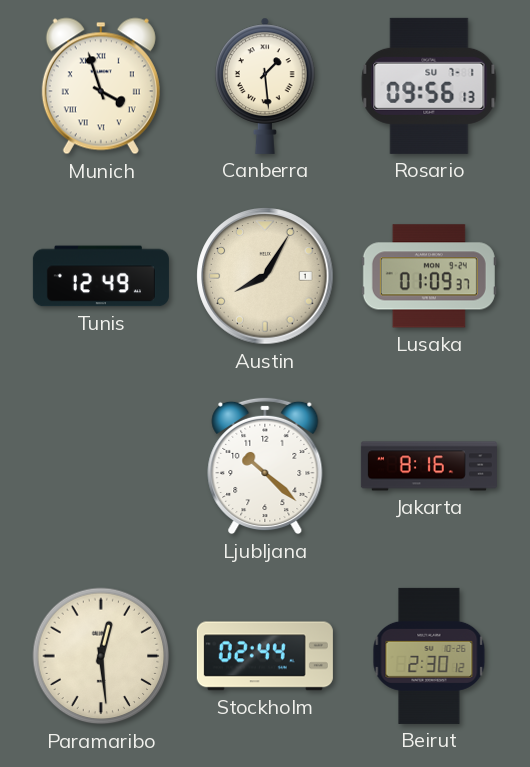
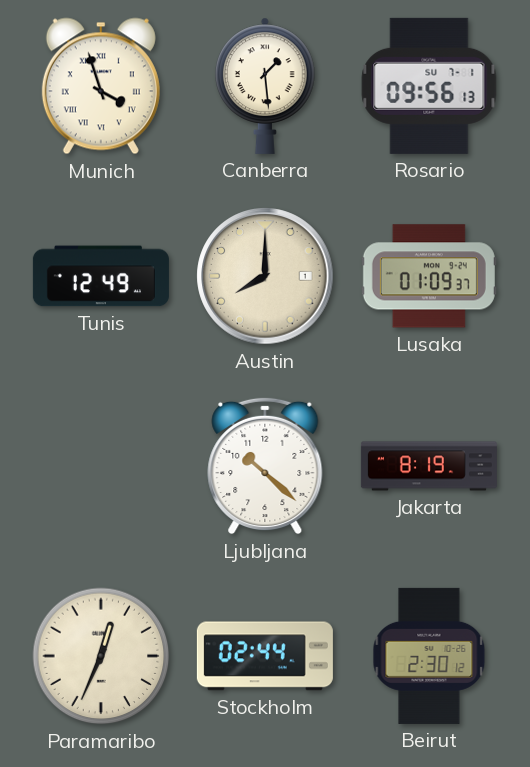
Austin: 8:05 -> 8:00 (265, 276)
Jakarta: 8:16 -> 8:19 (429, 466)
Paramaribo: 12:29 -> 12:34 (101, 656)
